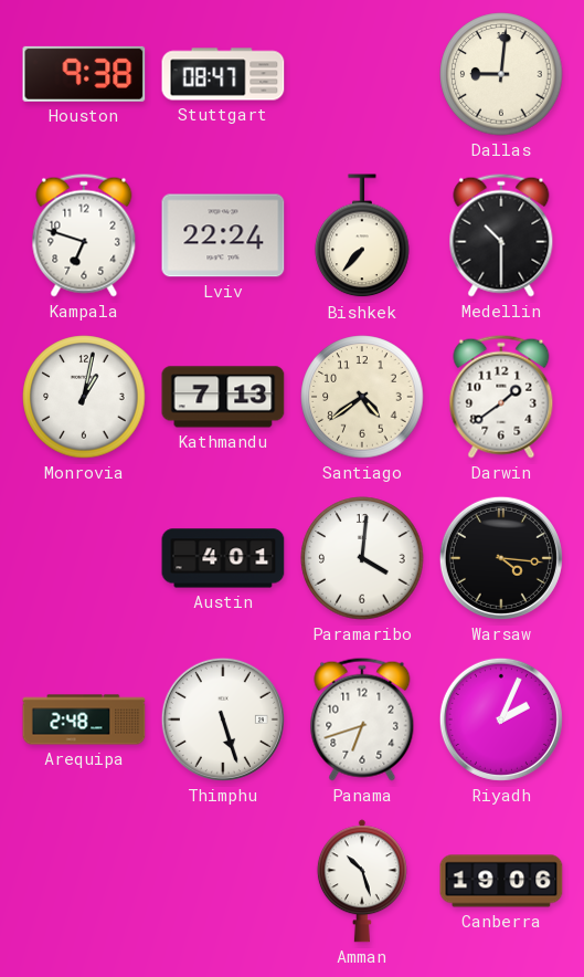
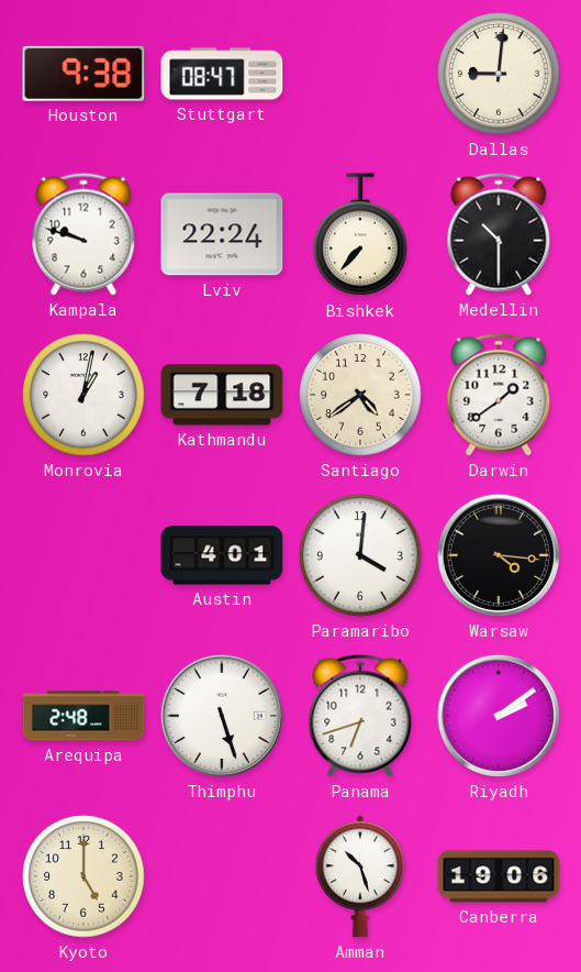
Kampala: 6:48 -> 9:48 (83, 234)
Kathmandu: 7:13 -> 7:18 (222, 395)
Riyadh: 2:04 -> 2:09 (499, 716)
Kyoto: none -> 5:00 (83, 876)
